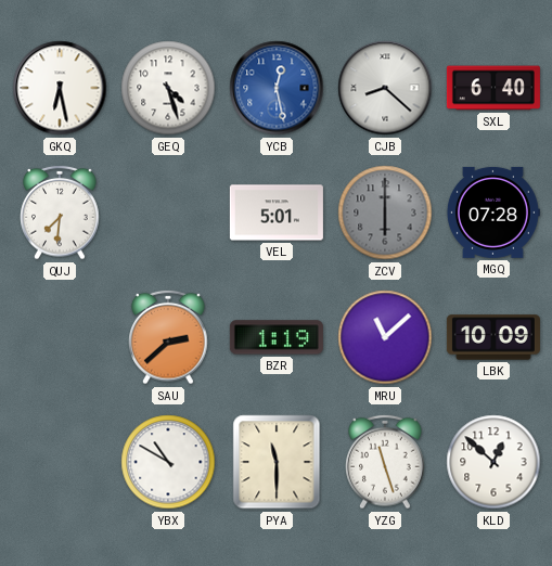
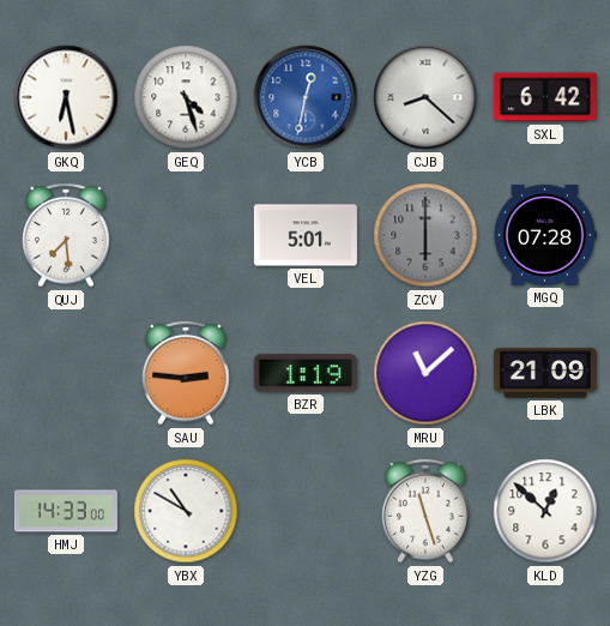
YCB: 12:28 -> 12:32 (306, 97)
SXL: 6:40 -> 6:42 (545, 97)
QUJ: 7:31 -> 7:29 (66, 235)
SAU: 2:38 -> 2:46 (186, 373)
LBK: 10:09 -> 21:09 (545, 373)
HMJ: none -> 14:33 (66, 511)
PYA: 11:30 -> none (277, 462)
